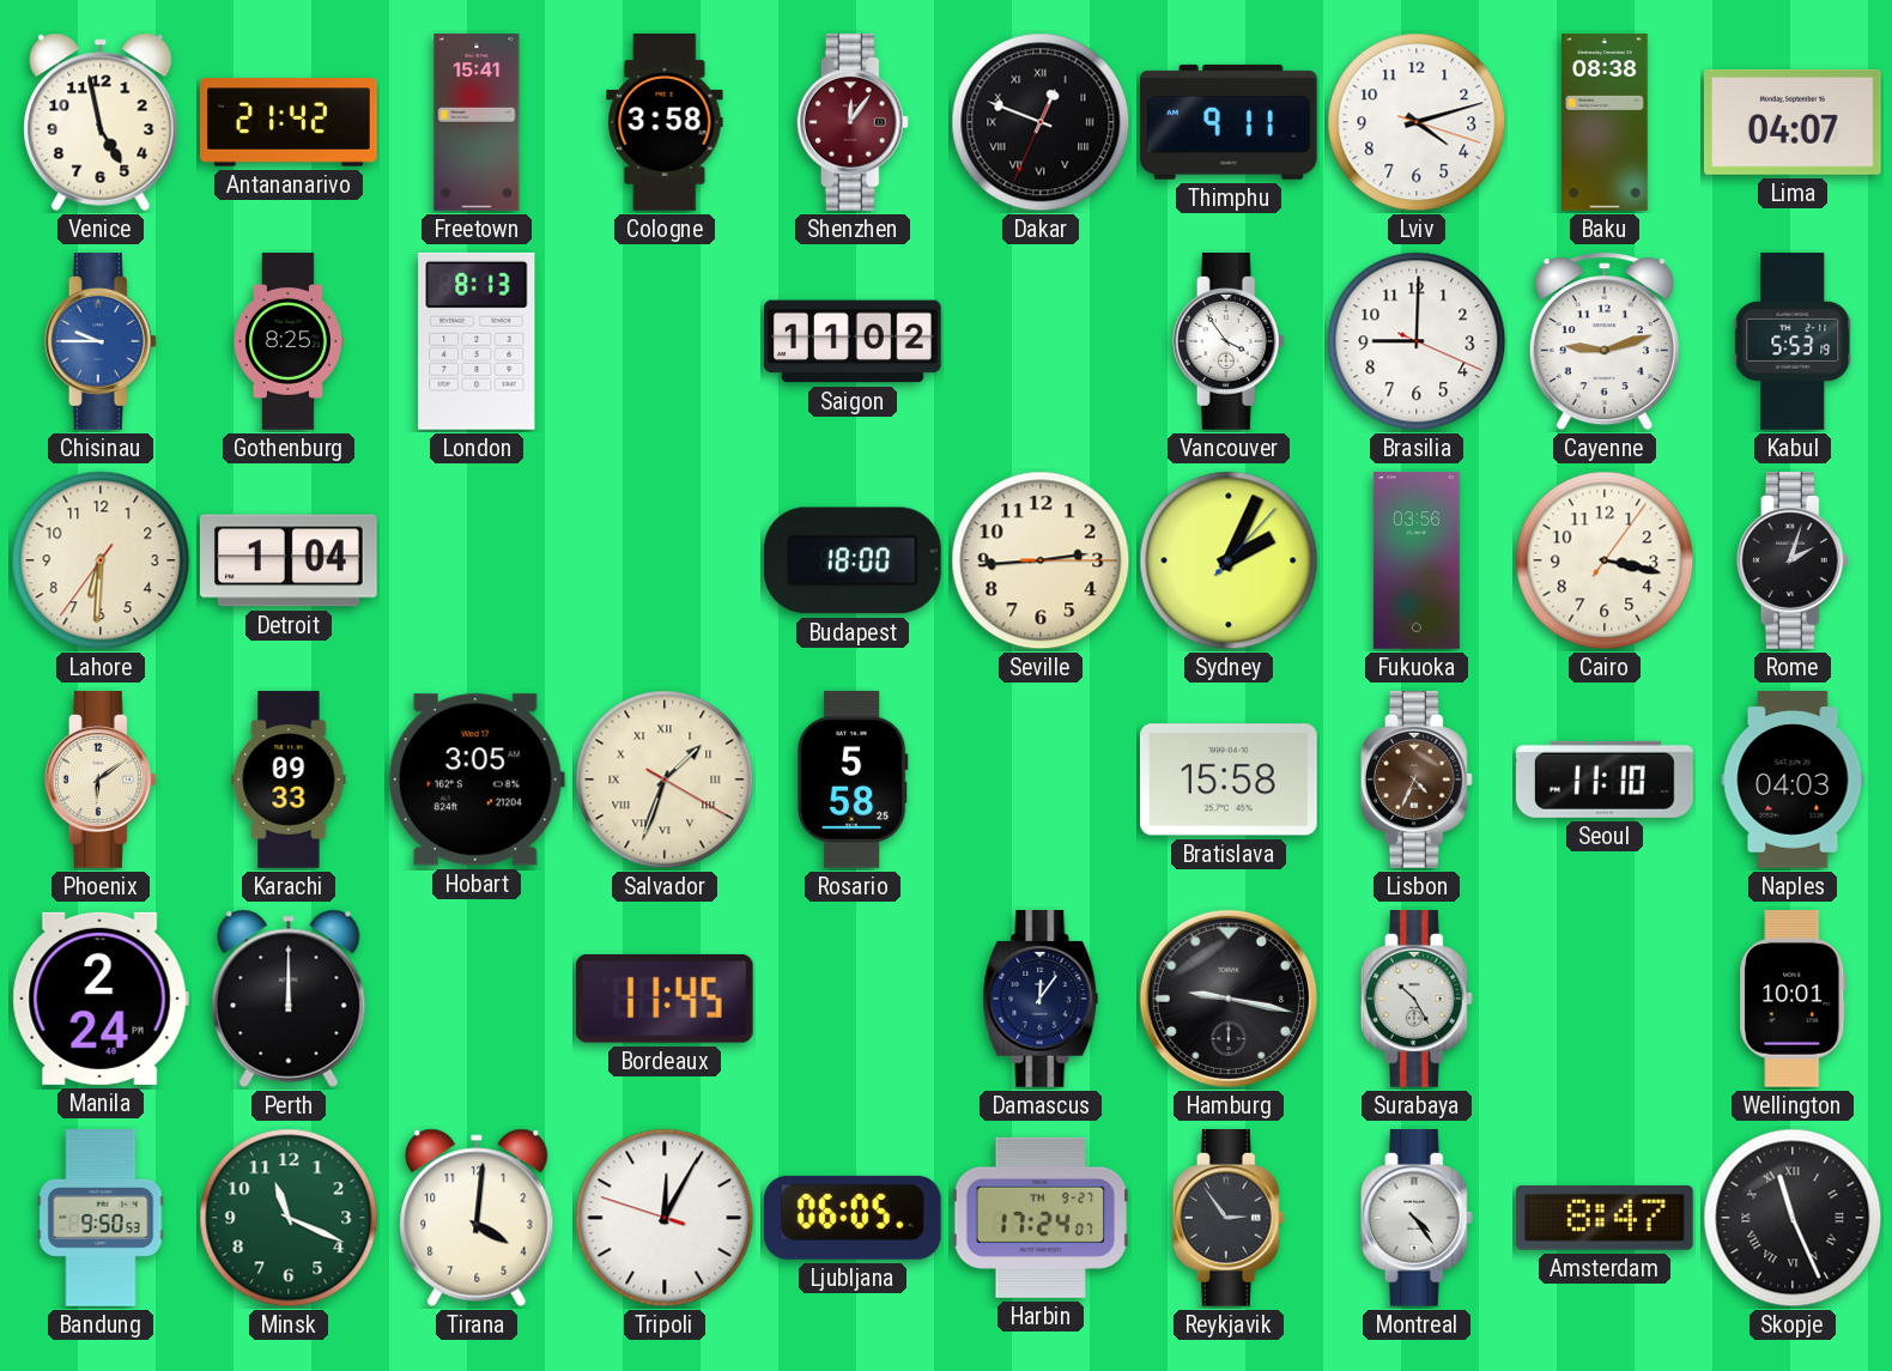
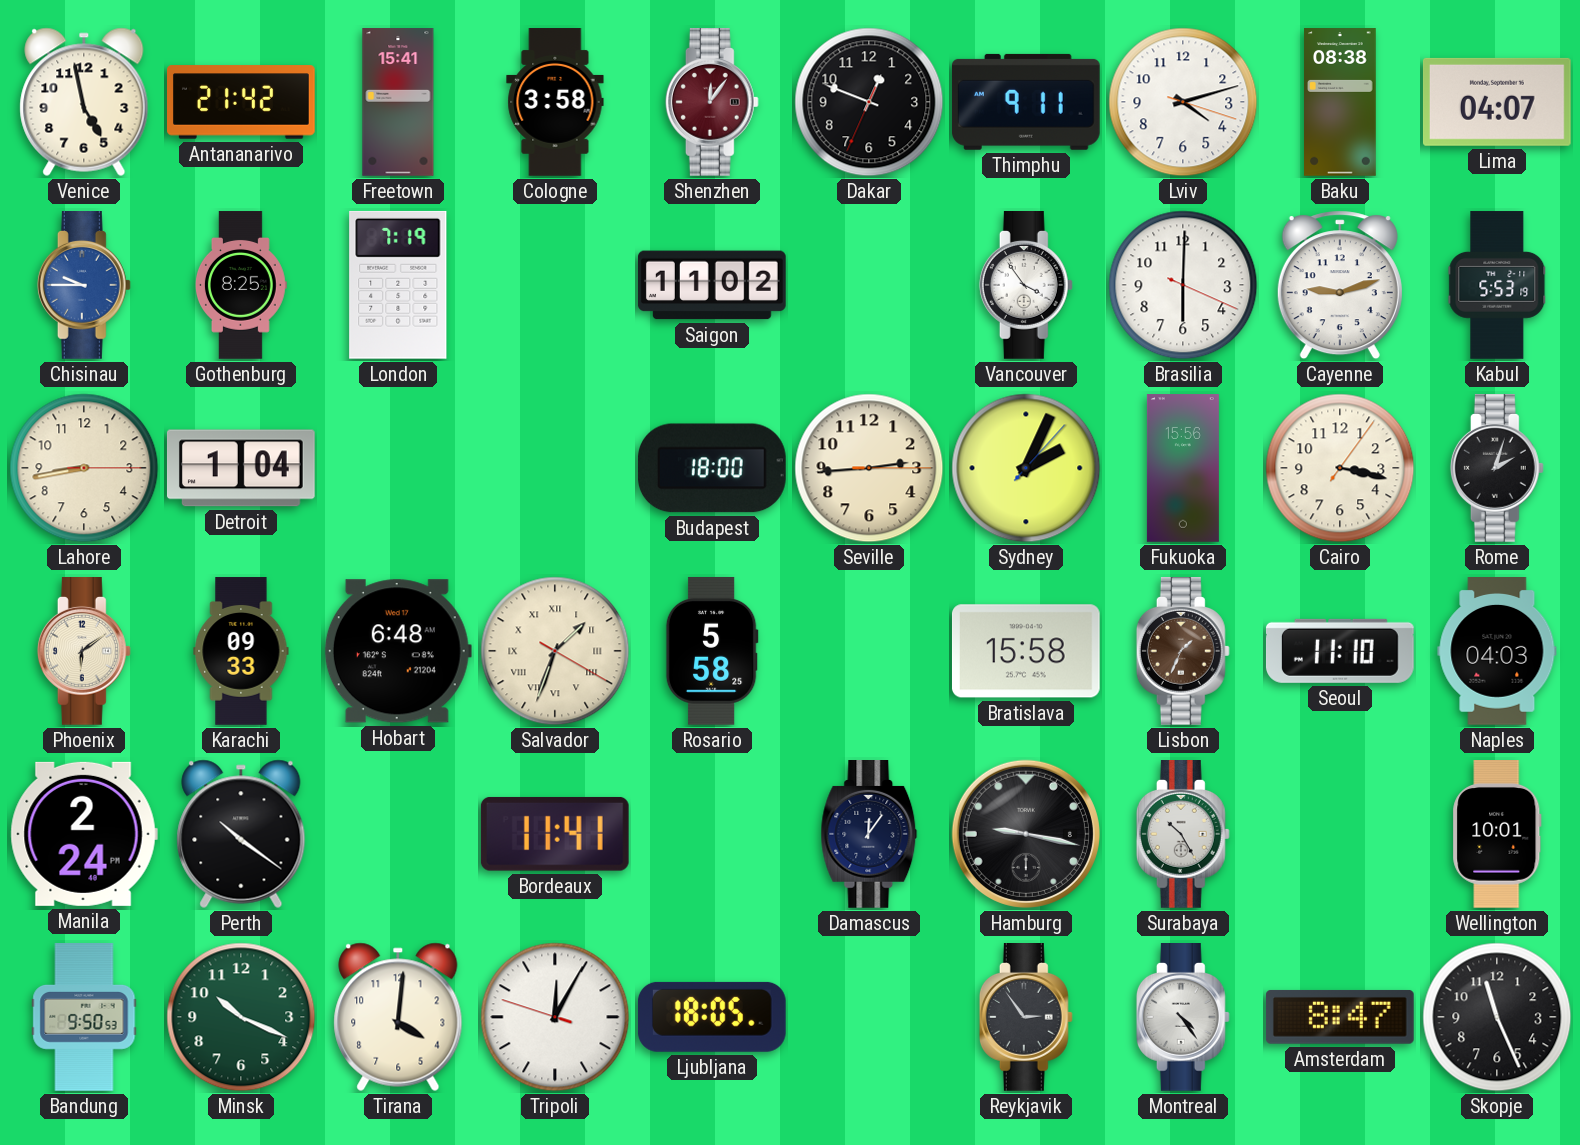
Dakar numerals: Roman -> Arabic (869, 102)
London: 8:13 -> 7:19 (398, 285)
Brasilia: 9:00 -> 6:00 (1183, 285)
Lahore: 6:30 -> 8:43 (84, 468)
Fukuoka: 03:56 -> 15:56 (1183, 468)
Hobart: 3:05 -> 6:48 (398, 651)
Lisbon: 4:34 -> 1:34 (1183, 652)
Perth: 12:00 -> 10:21 (241, 834)
Bordeaux: 11:45 -> 11:41 (555, 834)
Minsk: 11:19 -> 10:19 (241, 1017)
Ljubljana: 06:05 -> 18:05 (712, 1017)
Harbin: 17:24 -> none (1041, 1218)
Skopje numerals: Roman -> Arabic (1497, 1017)
